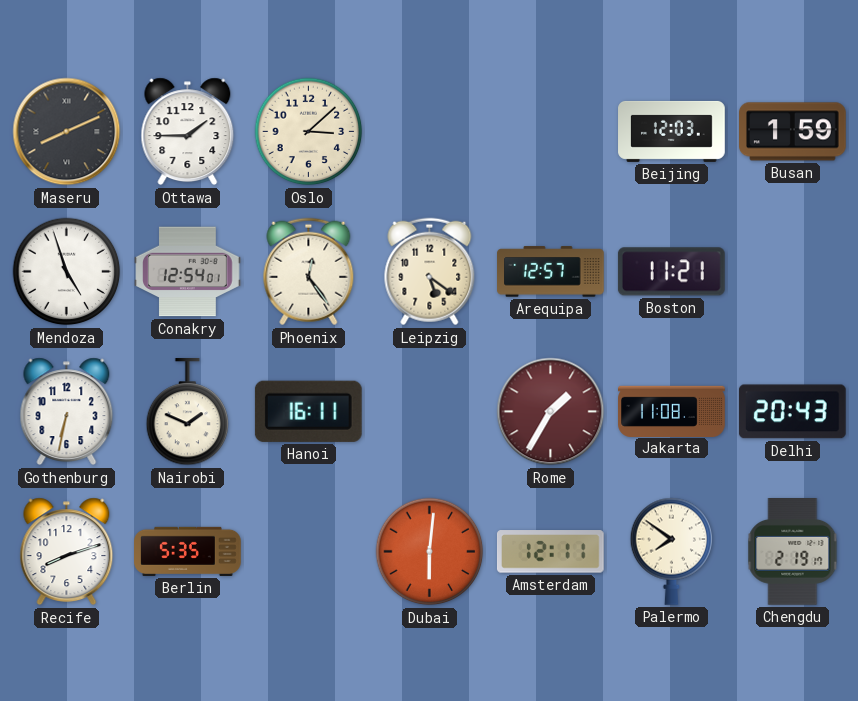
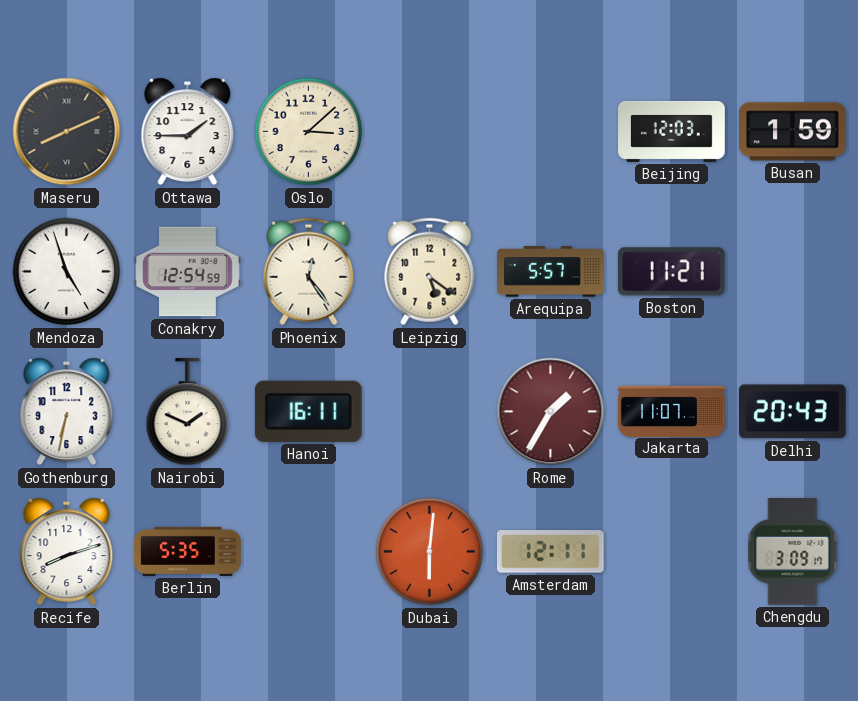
Conakry: 12:54:01 -> 12:54:59 (188, 272)
Arequipa: 12:57 -> 5:57 (551, 272)
Jakarta: 11:08 -> 11:07 (672, 411)
Palermo: 7:51 -> none (672, 551)
Chengdu: 2:19 -> 3:09 (793, 552)
